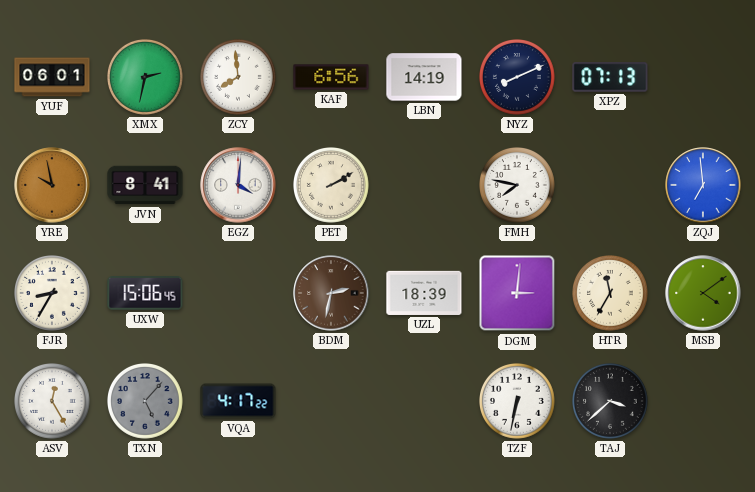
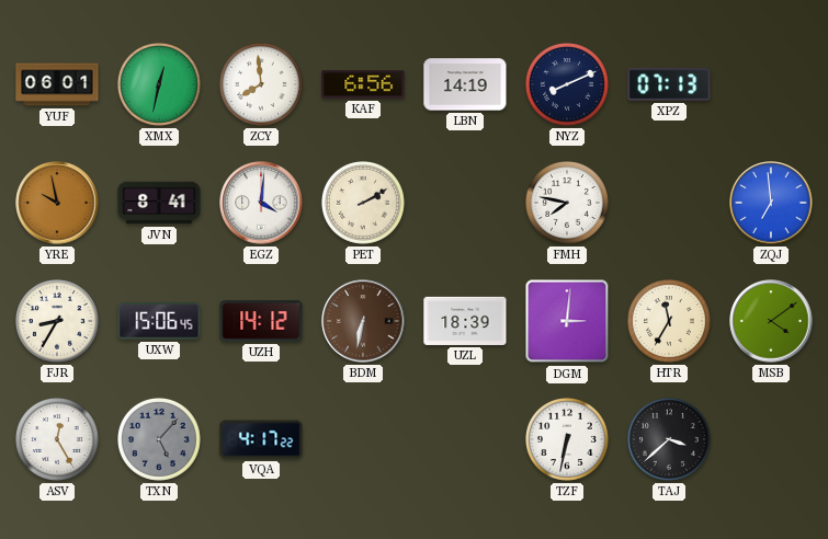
XMX: 2:32 -> 12:32 (160, 85)
UZH: none -> 14:12 (261, 321)
BDM: 2:32 -> 6:32 (363, 321)
